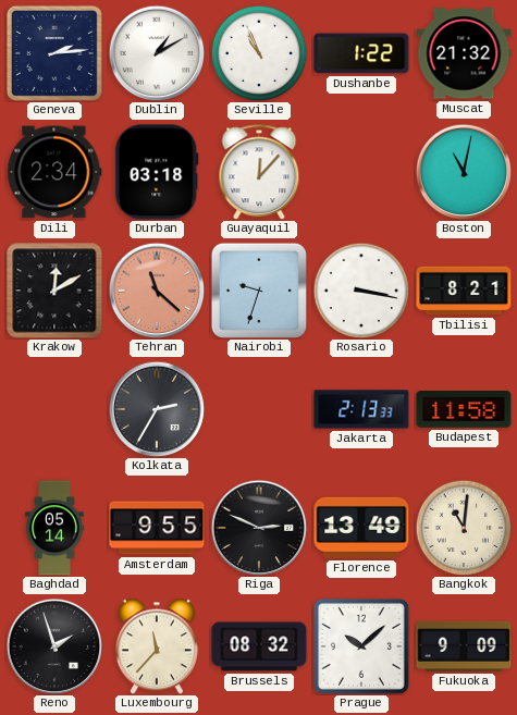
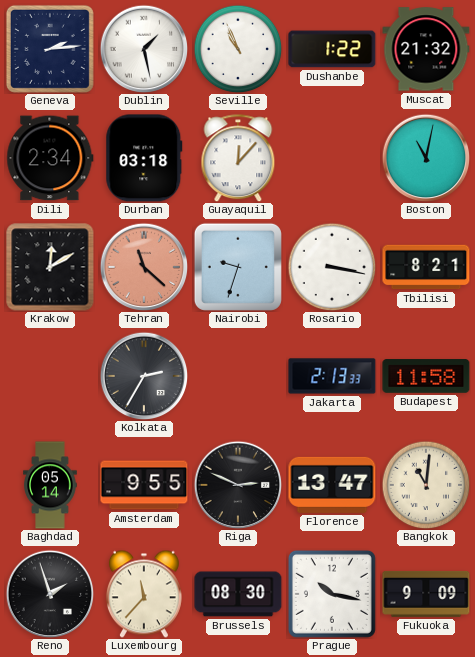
Dublin: 1:10 -> 1:28 (144, 49)
Florence: 13:49 -> 13:47 (332, 485)
Brussels: 08:32 -> 08:30 (238, 594)
Prague: 10:08 -> 10:17 (332, 594)
